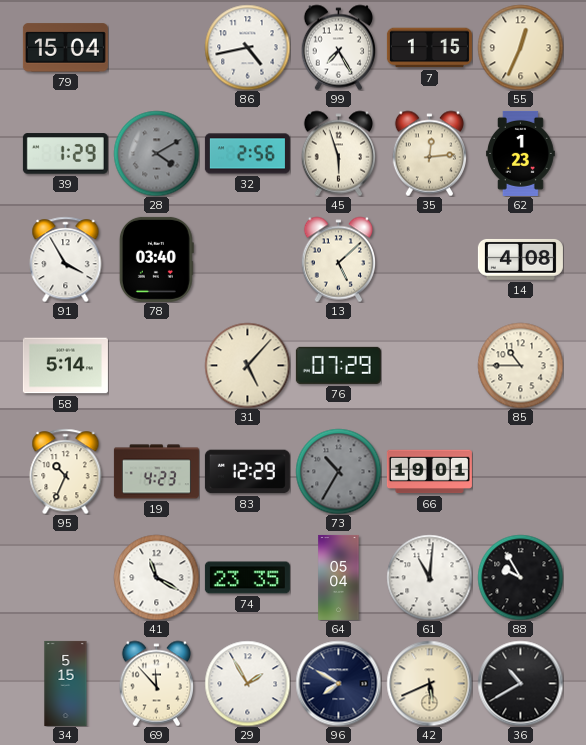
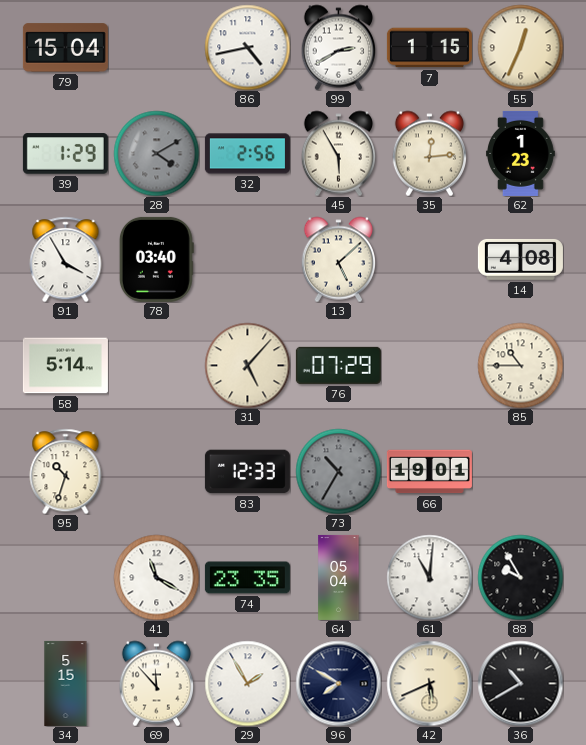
99: 7:25 -> 2:40 (338, 47)
45: 5:57 -> 5:55 (338, 153)
95: 10:34 -> 10:33 (66, 471)
19: 4:23 -> none (156, 472)
83: 12:29 -> 12:33 (247, 472)
